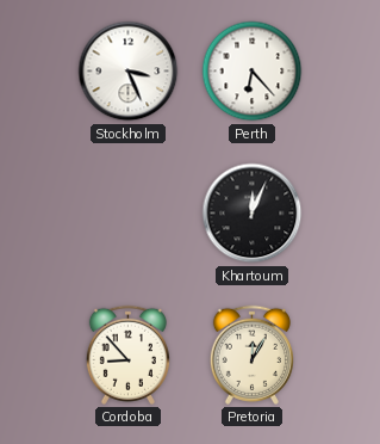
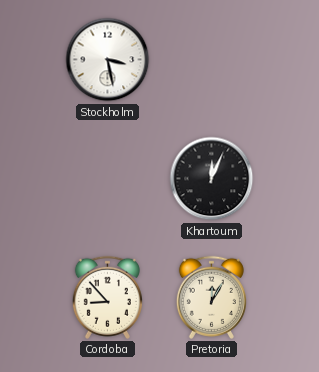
Stockholm: 3:26 -> 3:28 (108, 60)
Perth: 6:23 -> none (253, 72)
